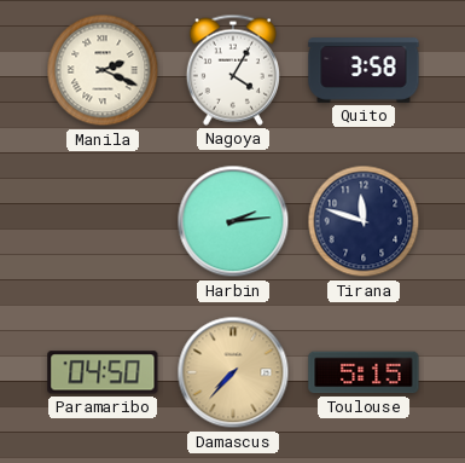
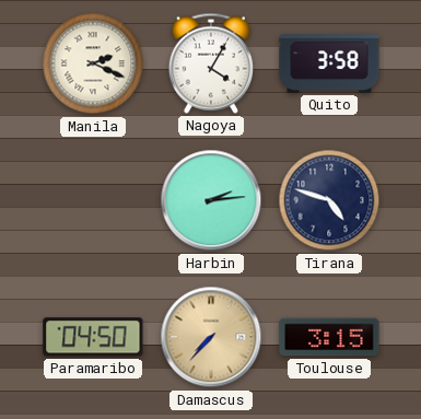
Tirana: 11:48 -> 4:48 (329, 200)
Toulouse: 5:15 -> 3:15 (329, 337)
